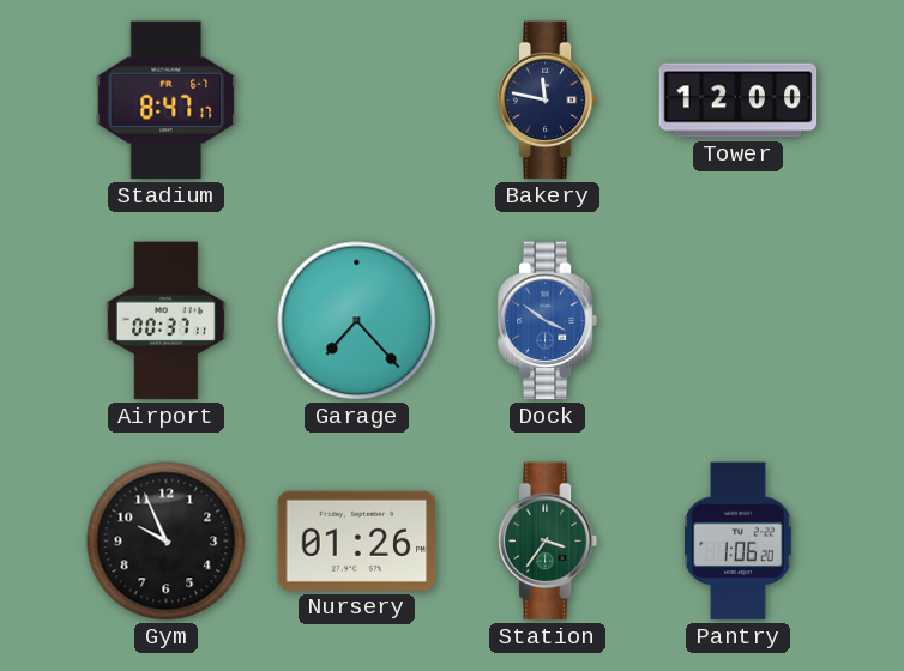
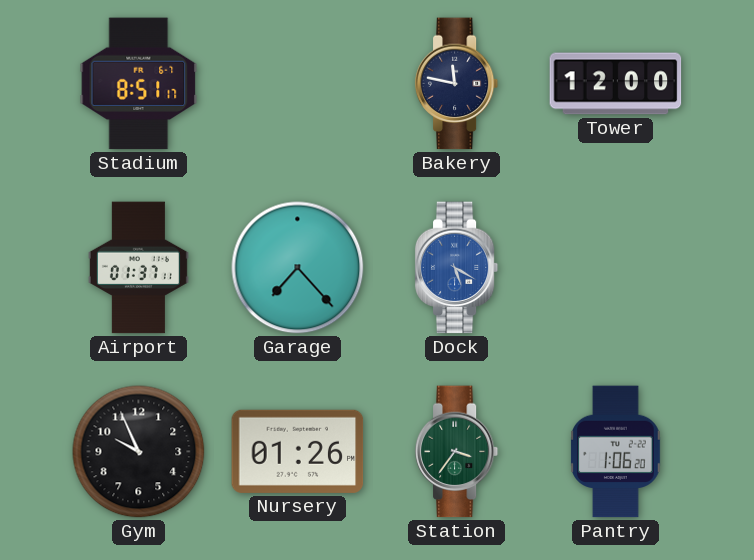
Stadium: 8:47 -> 8:51 (139, 84)
Airport: 00:37 -> 01:37 (138, 268)
Dock: 3:51 -> 5:20 (457, 268)
